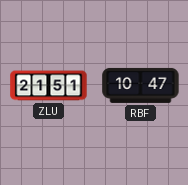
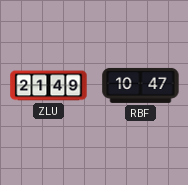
ZLU: 21:51 -> 21:49 (49, 86)
